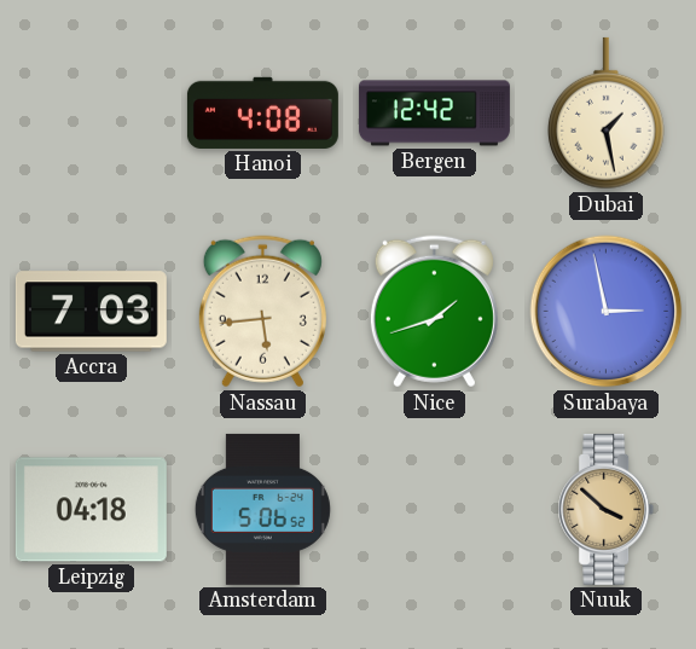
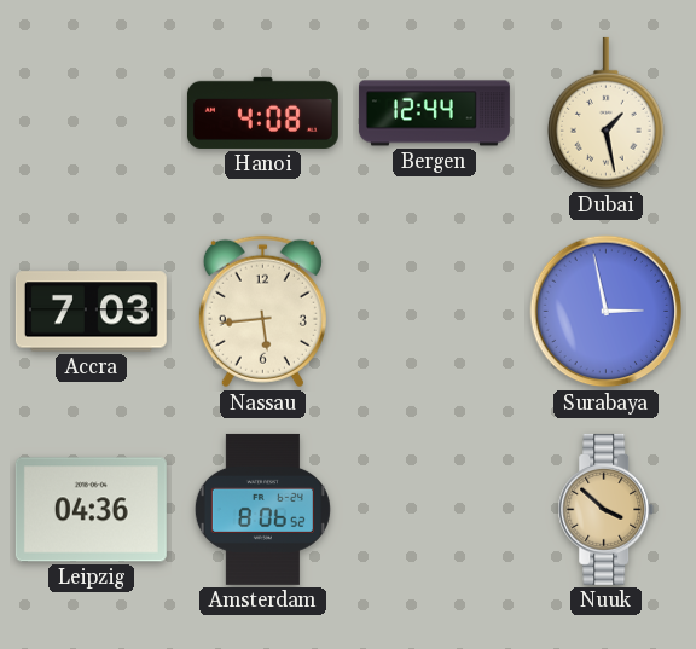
Bergen: 12:42 -> 12:44 (434, 114)
Nice: 1:42 -> none (434, 312)
Leipzig: 04:18 -> 04:36 (91, 510)
Amsterdam: 5:06 -> 8:06 (262, 509)
